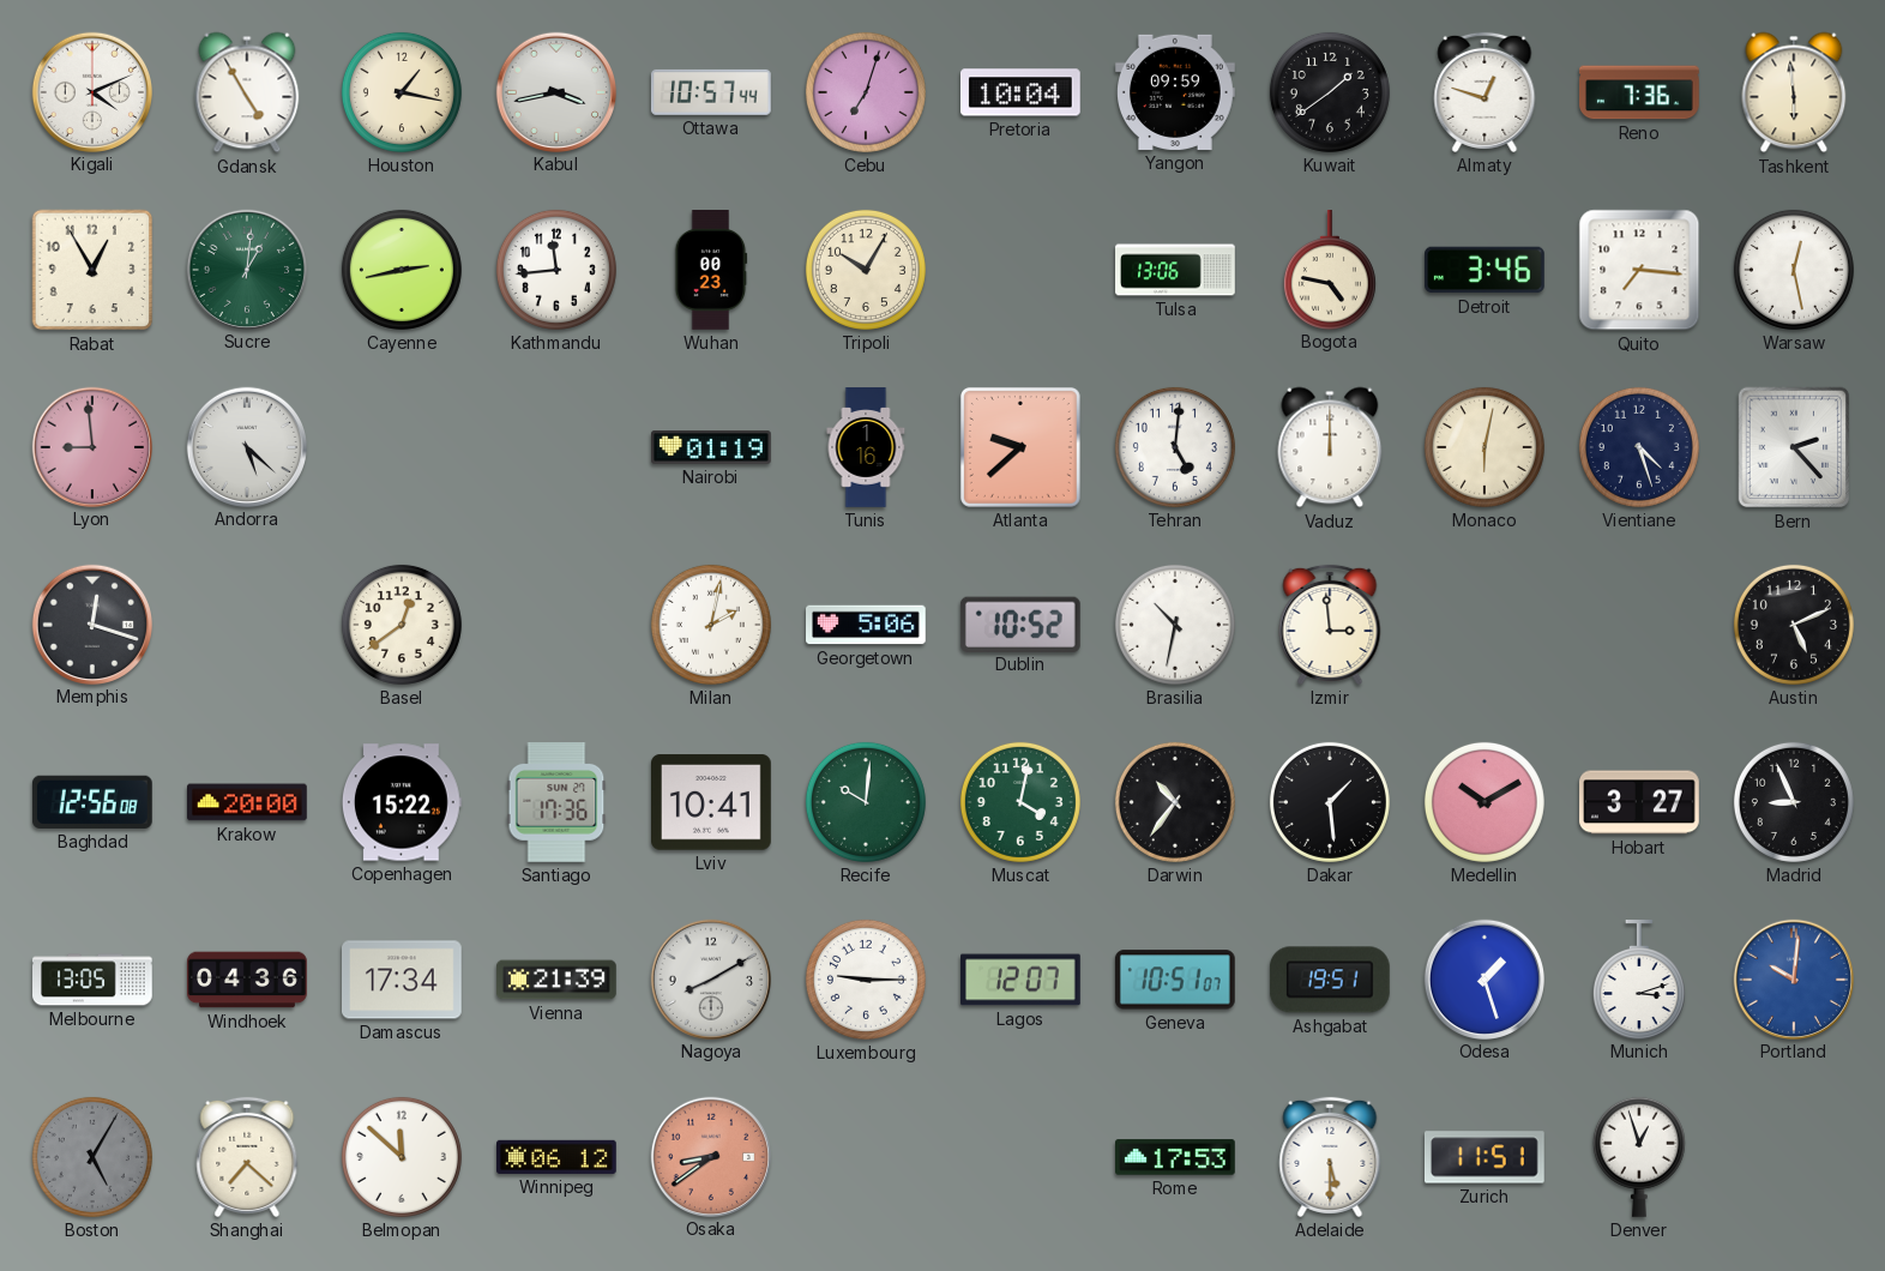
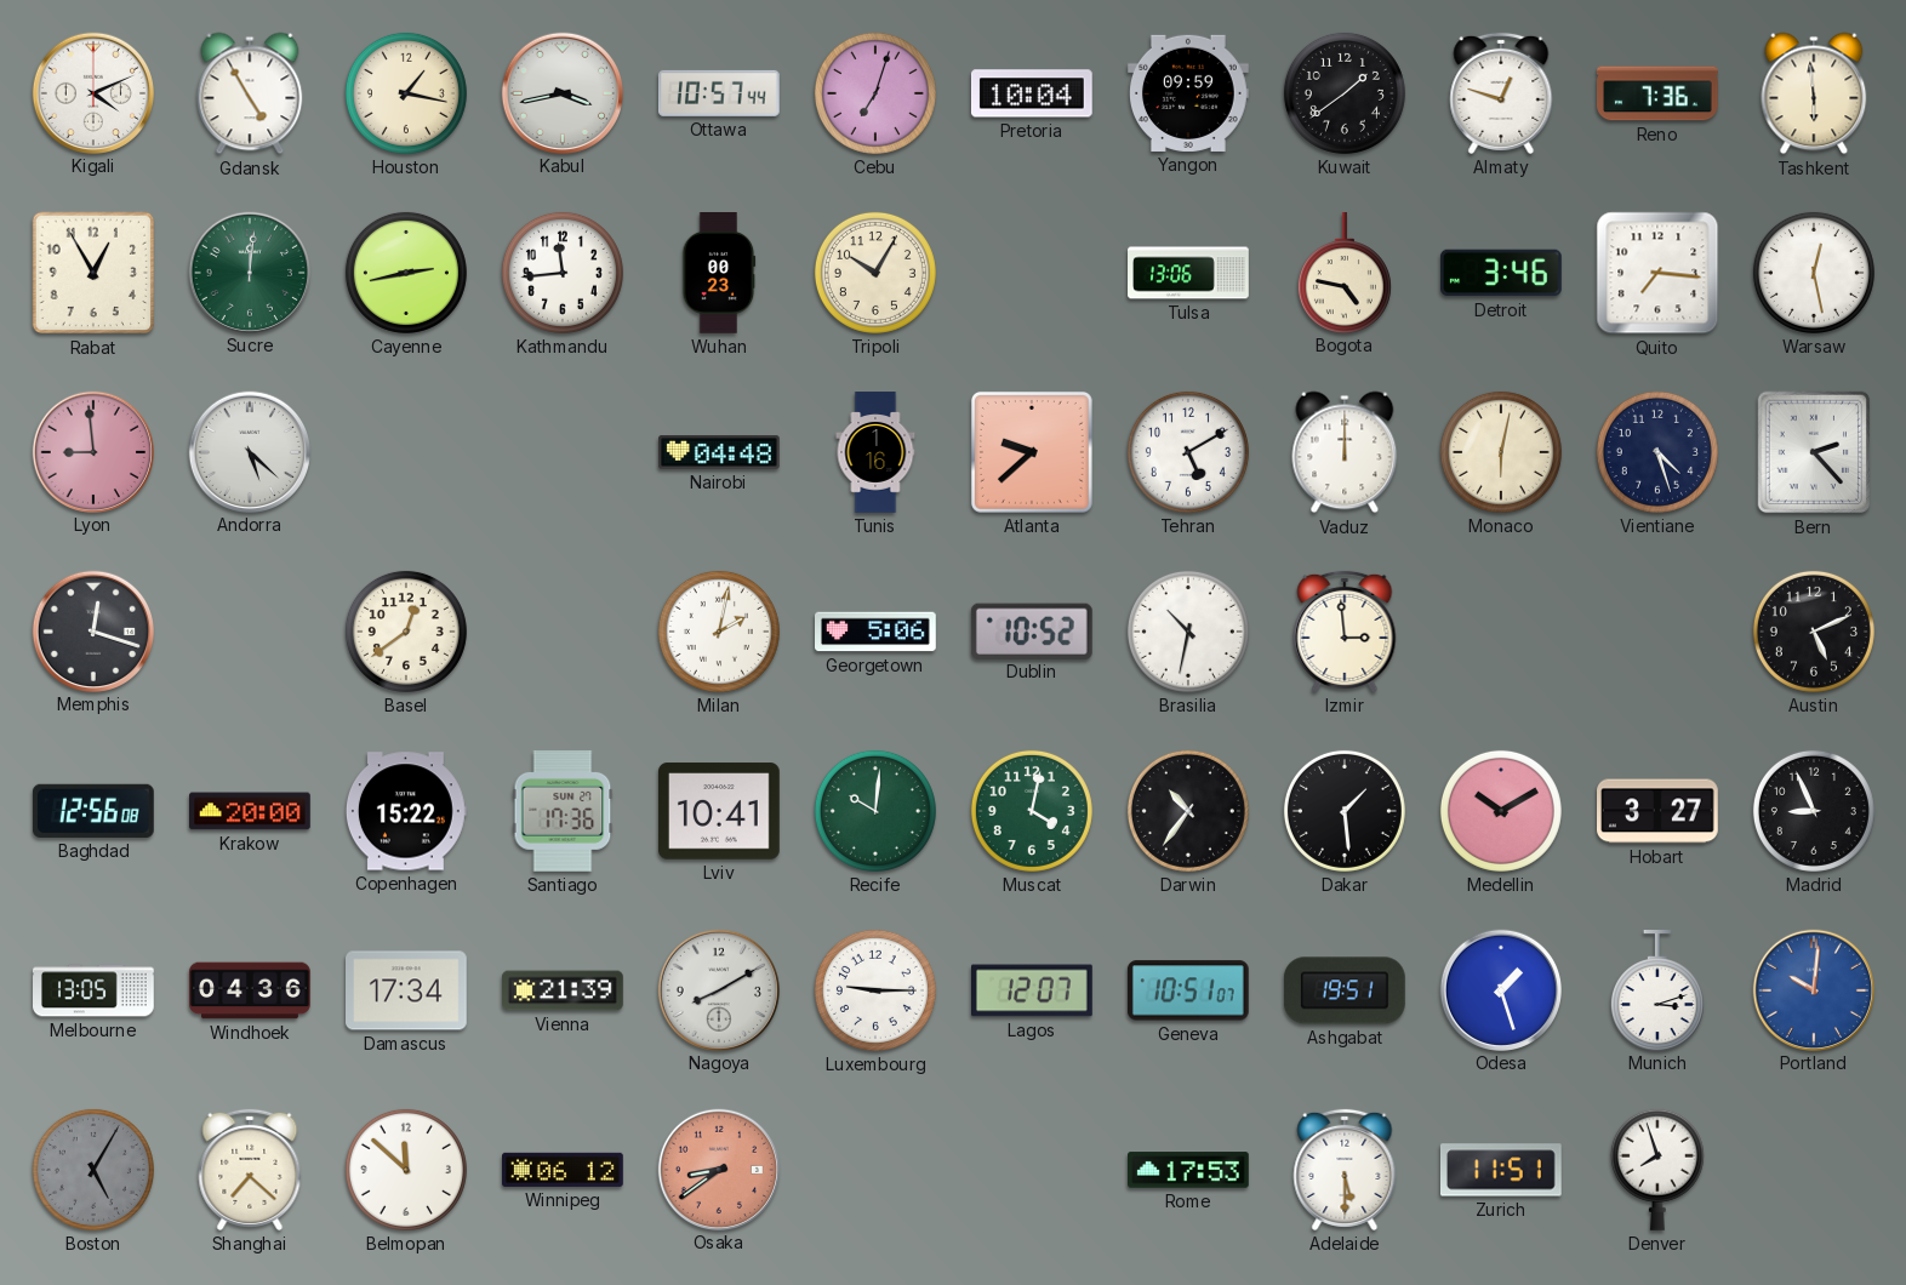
Sucre: 1:01 -> 12:01 (249, 272)
Nairobi: 01:19 -> 04:48 (720, 452)
Tehran: 5:01 -> 5:10 (1188, 452)
Denver: 12:57 -> 7:57 (1657, 1170)
